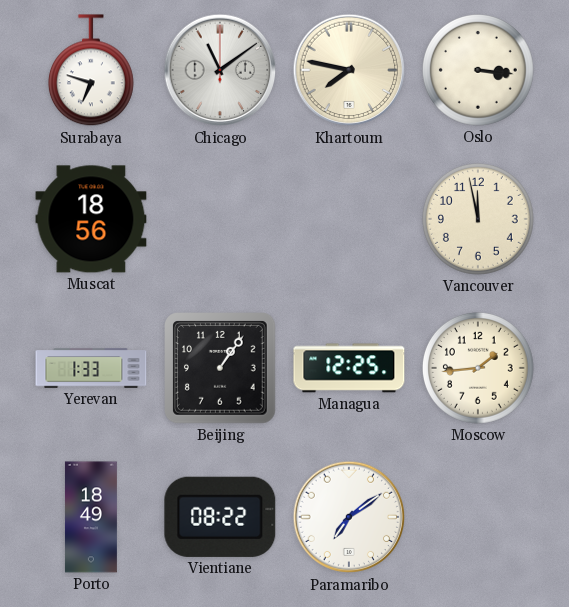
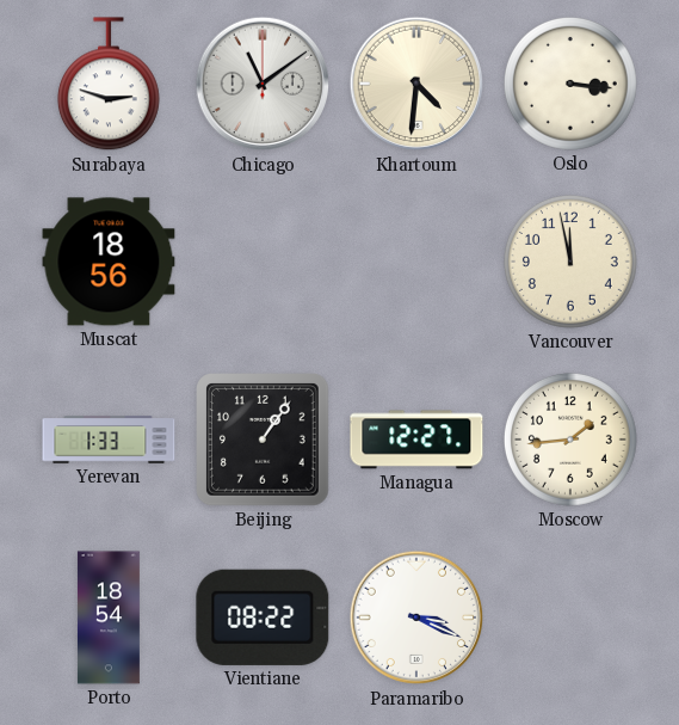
Surabaya: 6:48 -> 2:48 (109, 85)
Khartoum: 7:47 -> 4:31 (416, 84)
Managua: 12:25 -> 12:27 (416, 440)
Porto: 18:49 -> 18:54 (109, 618)
Paramaribo: 7:09 -> 3:19 (416, 618)
